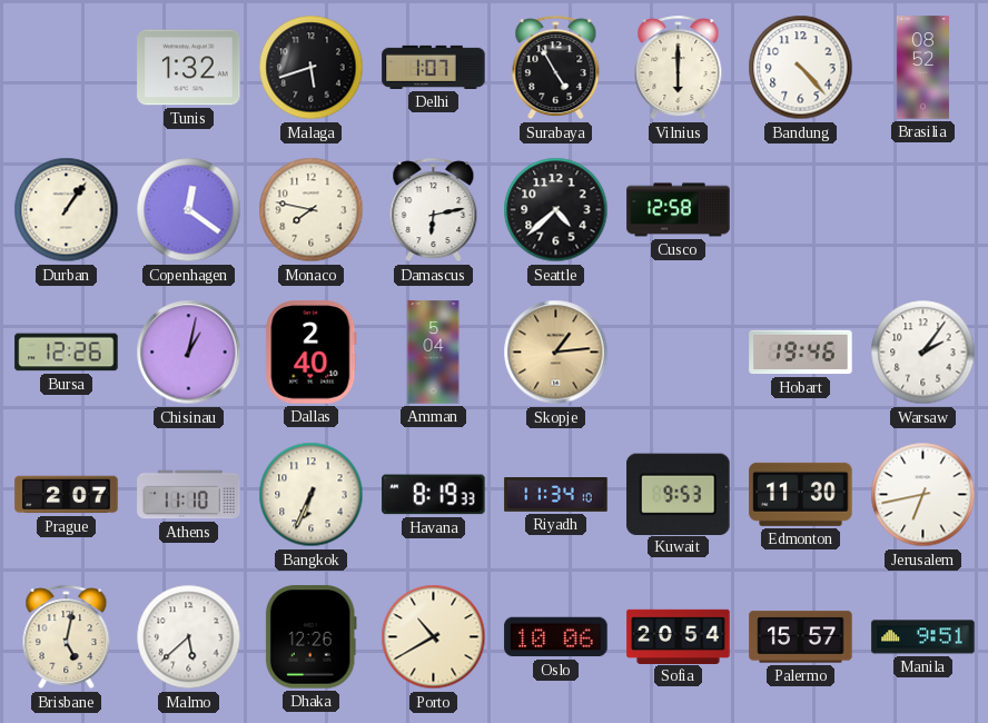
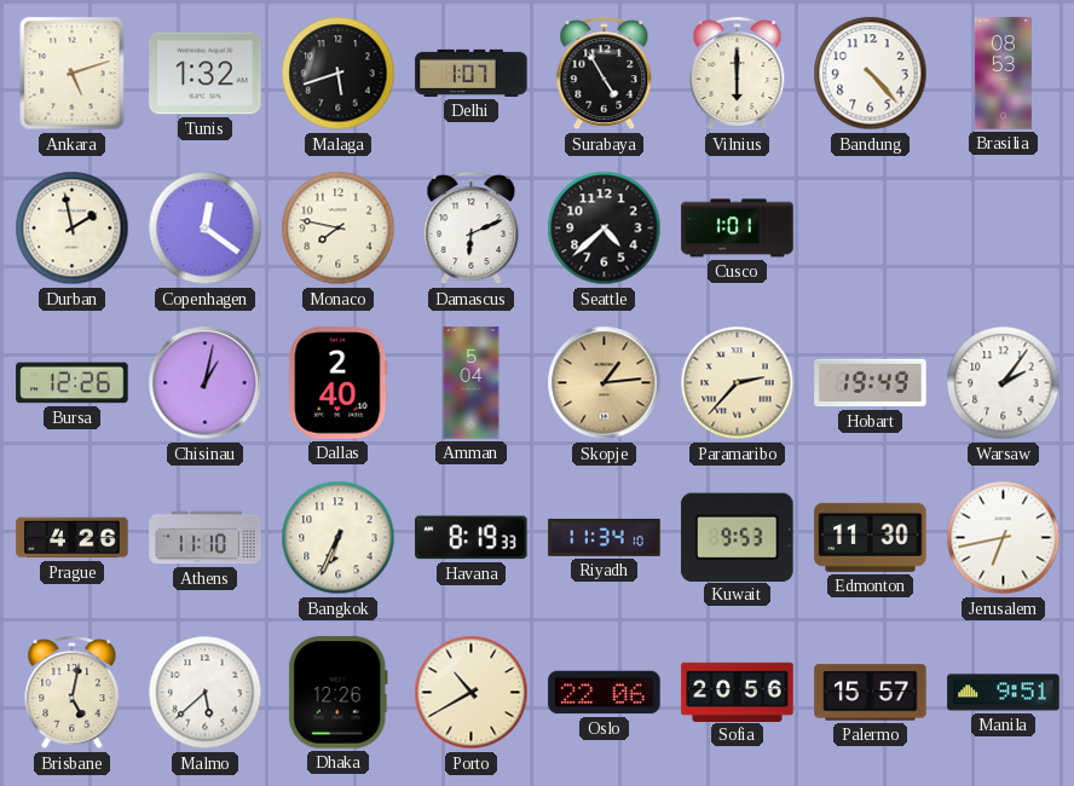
Ankara: none -> 5:12 (73, 74)
Brasilia: 08:52 -> 08:53 (1003, 74)
Durban: 1:06 -> 1:58 (73, 229)
Damascus: 6:13 -> 6:11 (472, 229)
Cusco: 12:58 -> 1:01 (738, 229)
Paramaribo: none -> 2:37 (738, 383)
Hobart: 19:46 -> 19:49 (871, 383)
Prague: 2:07 -> 4:26 (73, 538)
Oslo: 10:06 -> 22:06 (605, 693)
Sofia: 20:54 -> 20:56 (738, 692)
